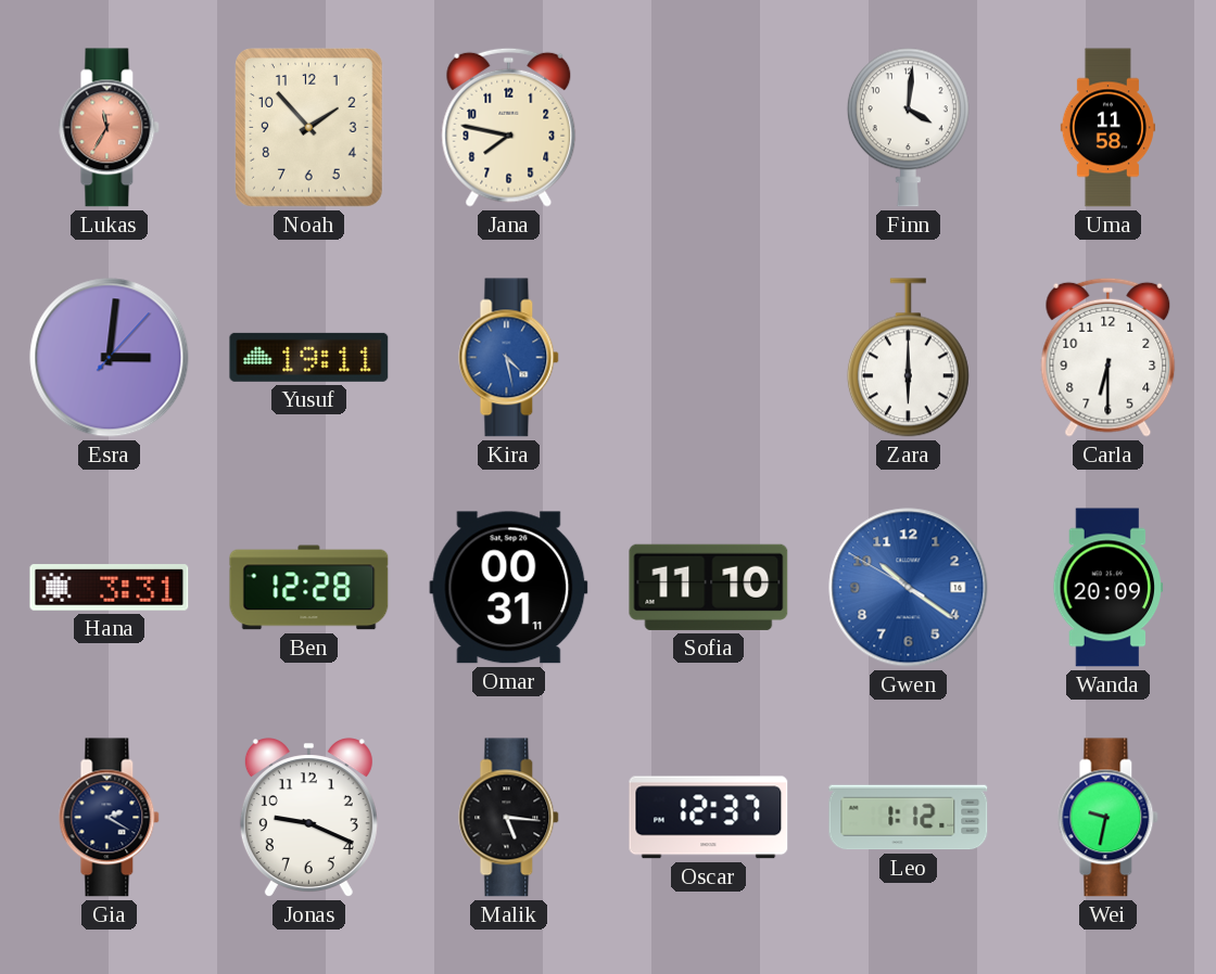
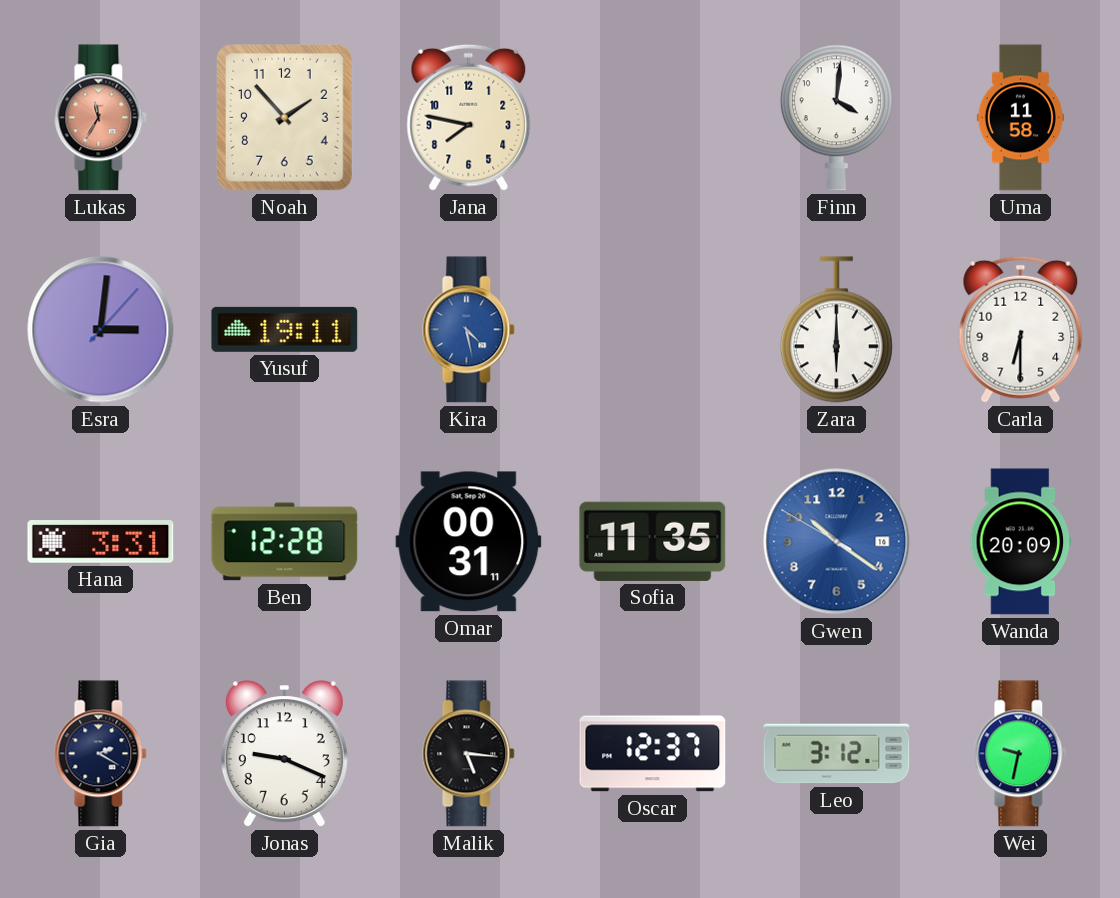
Sofia: 11:10 -> 11:35 (653, 541)
Leo: 1:12 -> 3:12 (837, 754)
